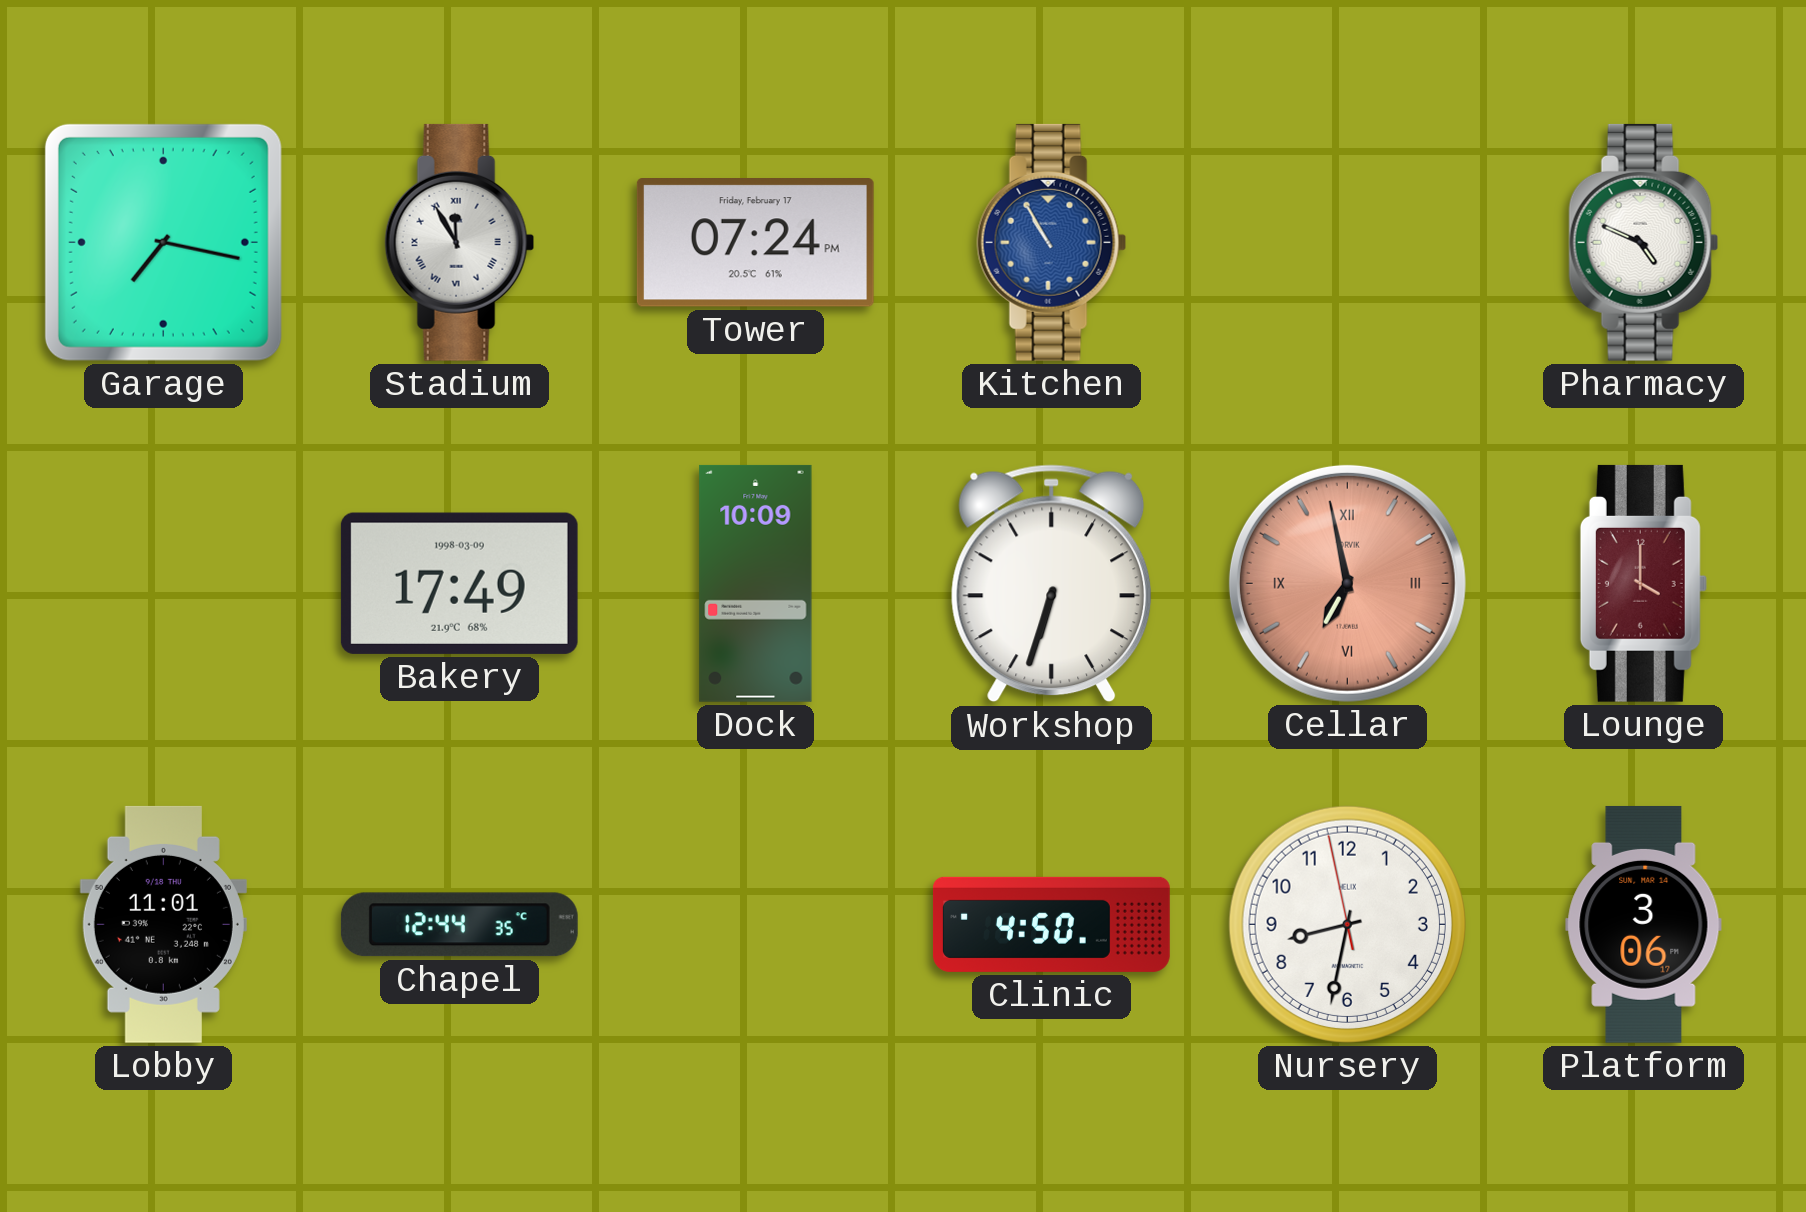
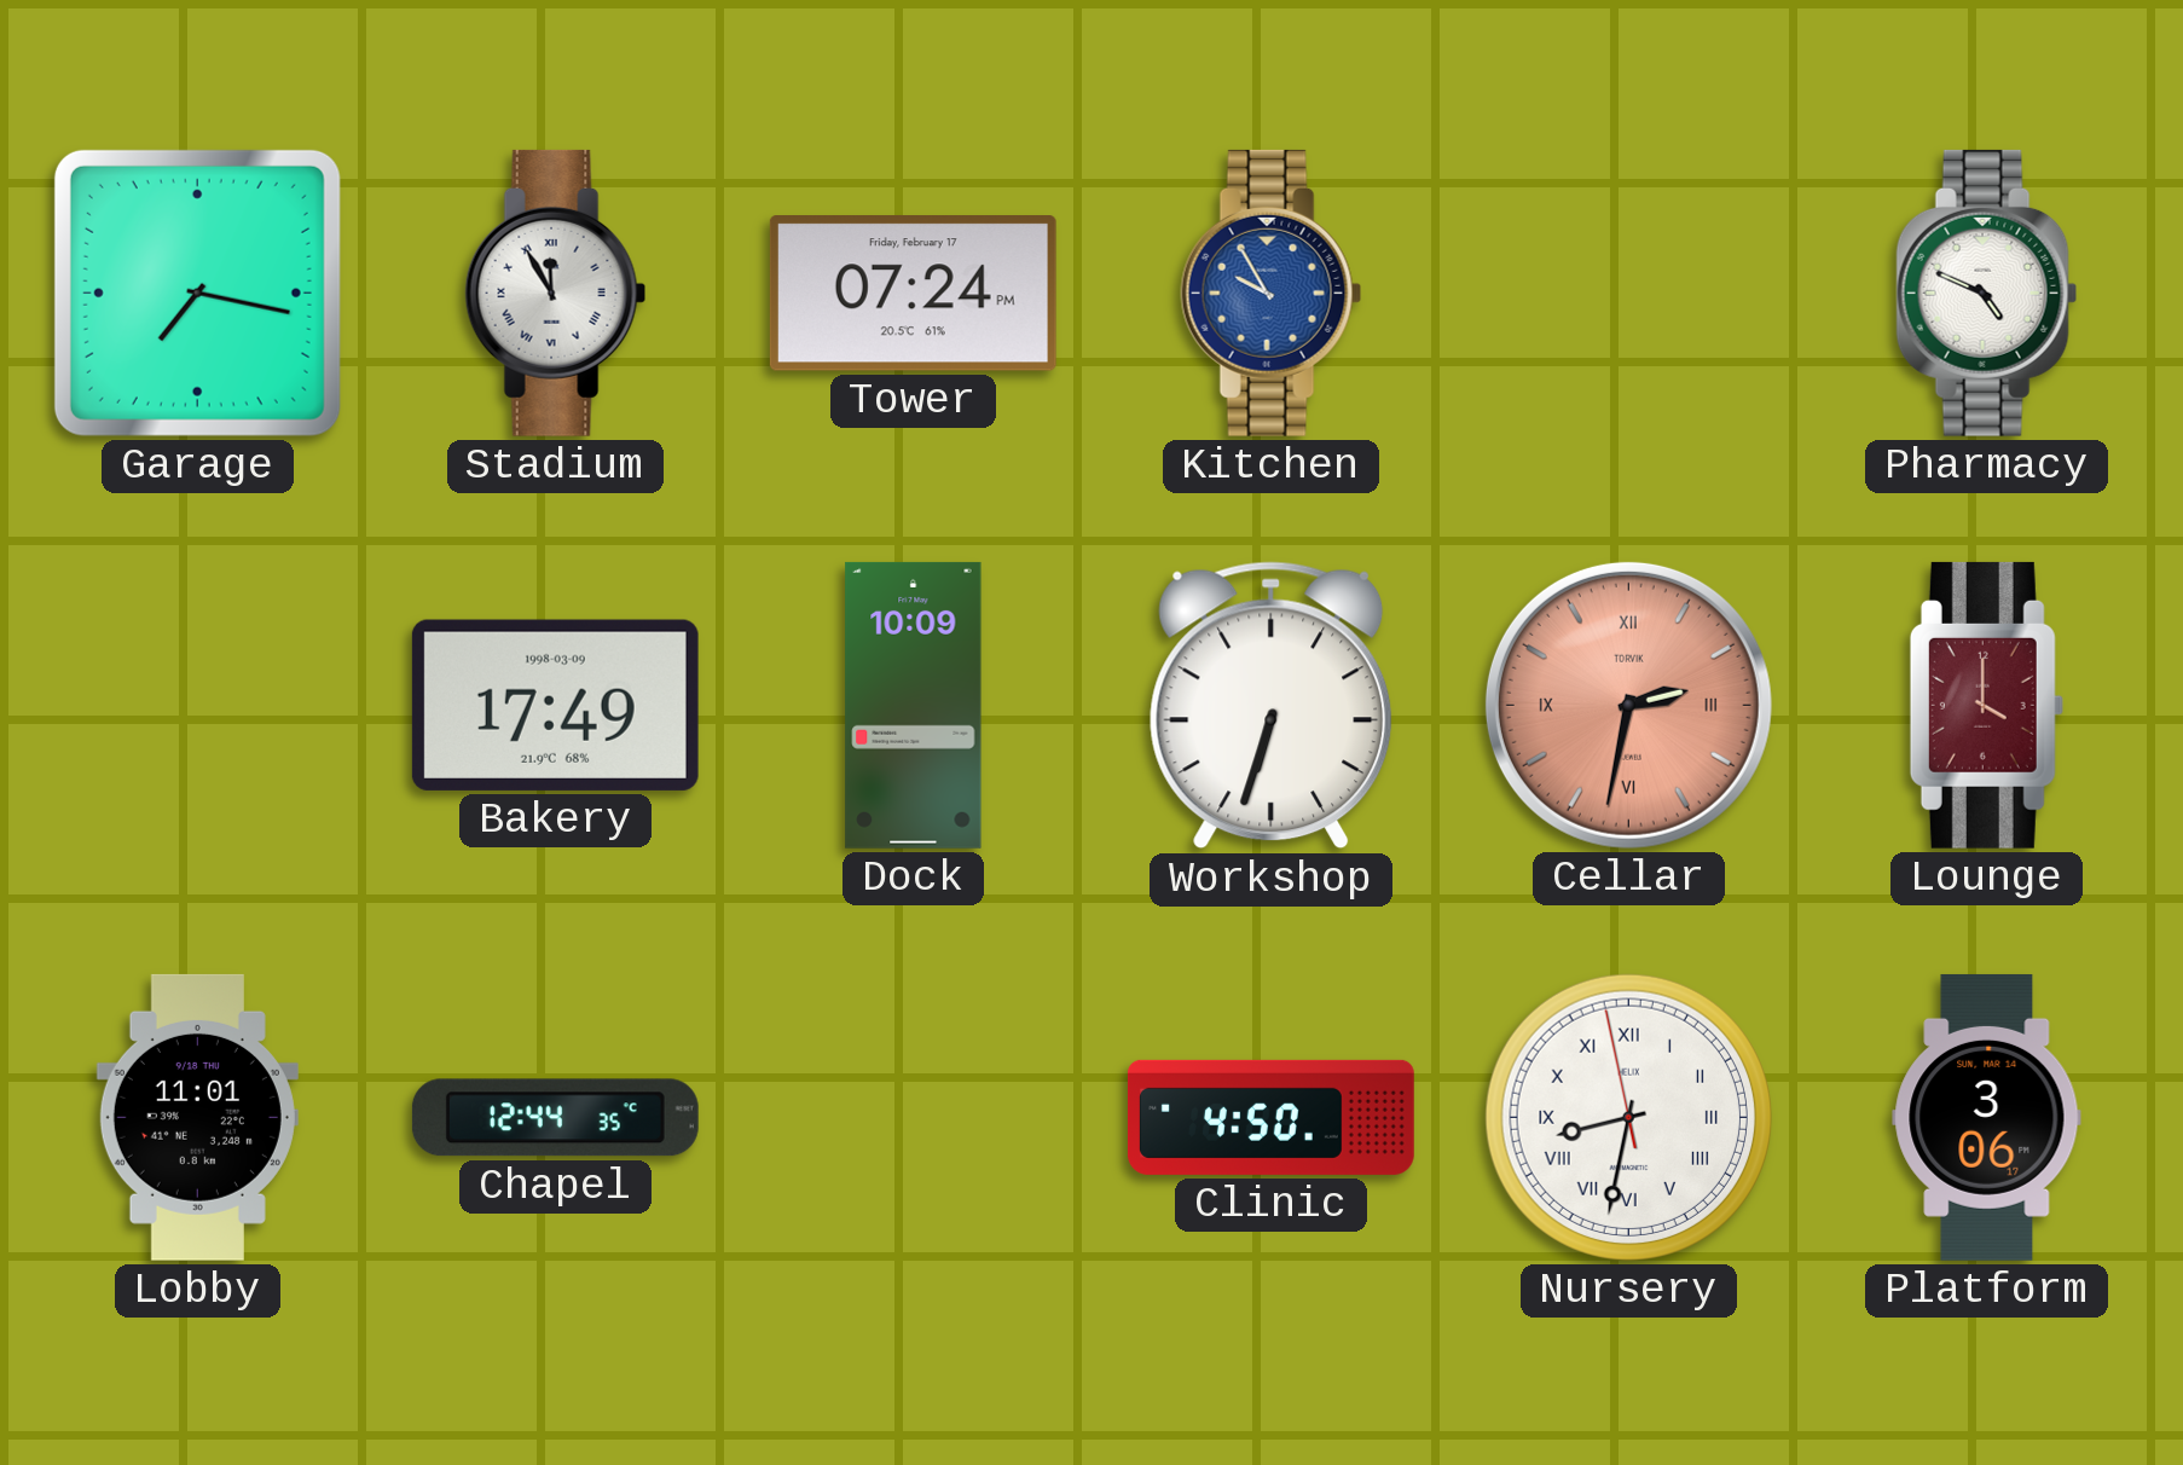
Kitchen: 10:55 -> 9:55 (1272, 293)
Cellar: 6:58 -> 2:32 (1628, 705)
Nursery numerals: Arabic -> Roman (1628, 1117)
